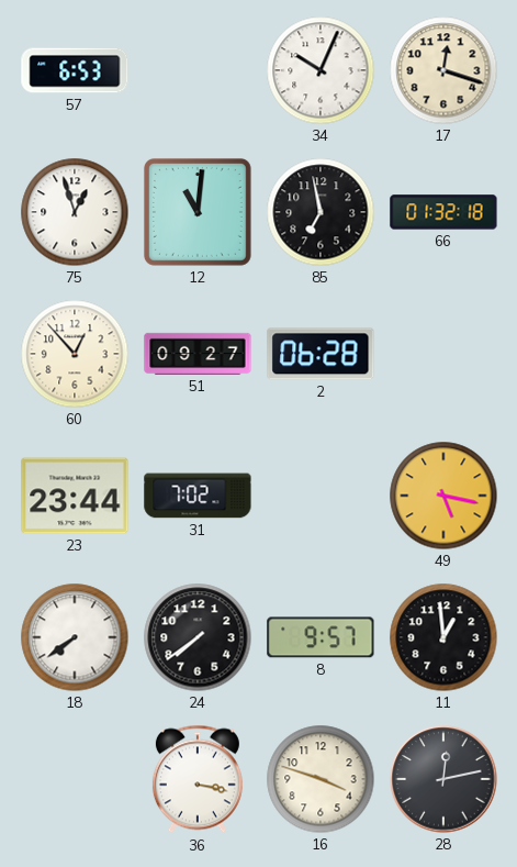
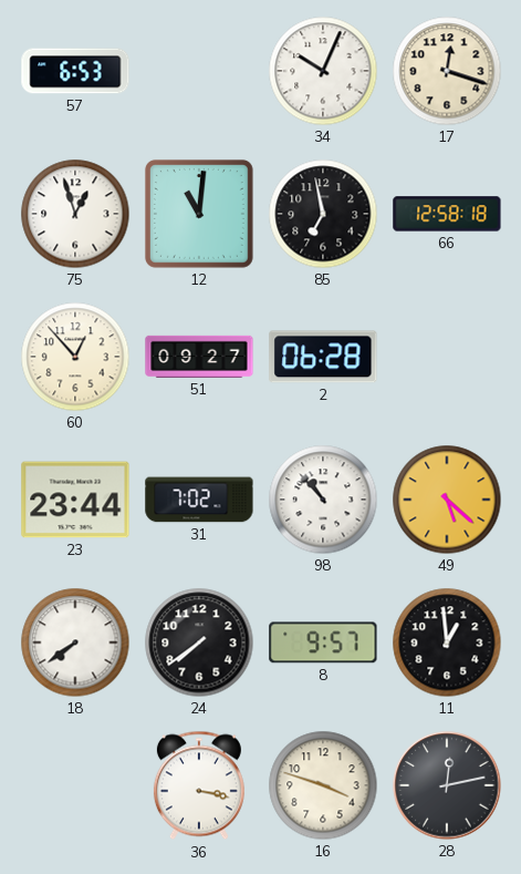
66: 01:32 -> 12:58 (447, 214)
98: none -> 10:53 (323, 500)
49: 5:17 -> 5:22 (447, 500)
